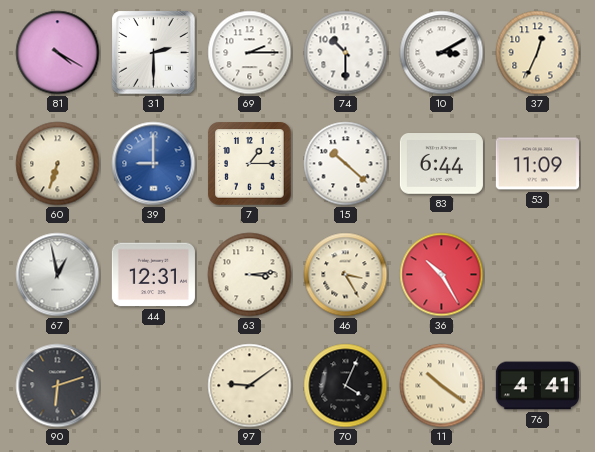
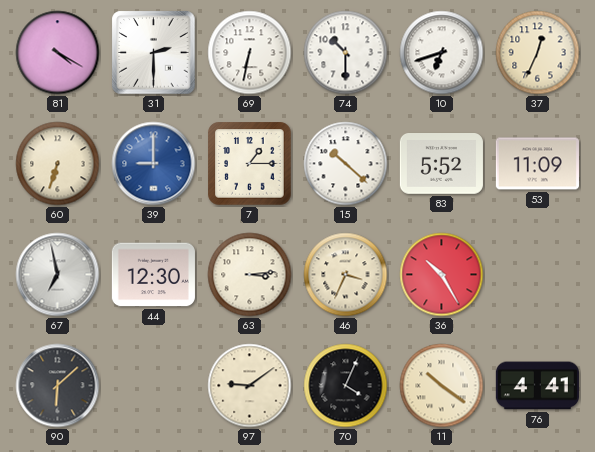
69: 2:15 -> 6:32 (250, 53)
10: 3:10 -> 6:42 (442, 53)
83: 6:44 -> 5:52 (441, 164)
67: 12:58 -> 6:58 (58, 275)
44: 12:31 -> 12:30 (153, 275)
46: 3:25 -> 3:34 (346, 275)
90: 6:12 -> 6:08 (58, 386)
